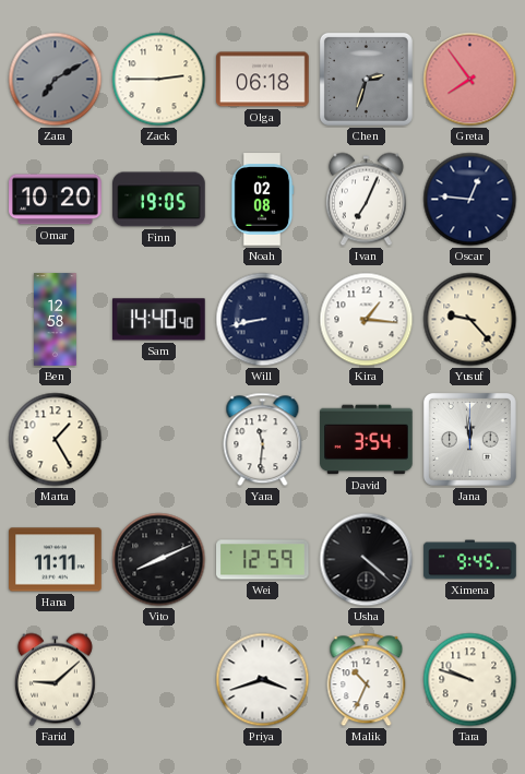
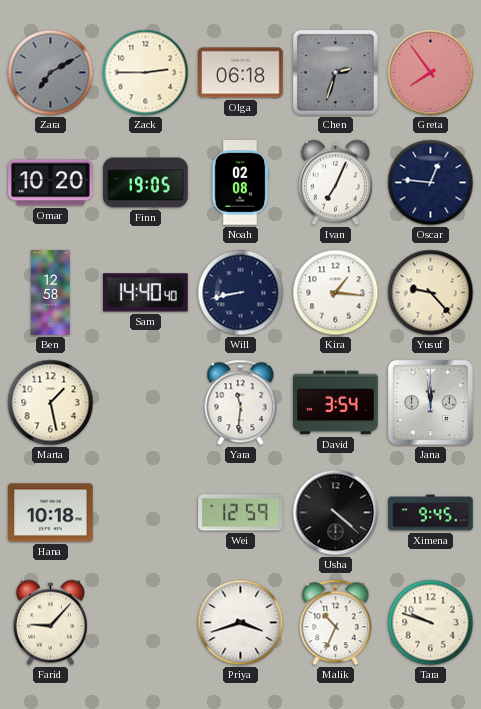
Marta: 1:25 -> 1:28 (51, 403)
Hana: 11:11 -> 10:18 (51, 513)
Vito: 8:11 -> none (159, 560)
Farid: 9:08 -> 9:07 (50, 623)
